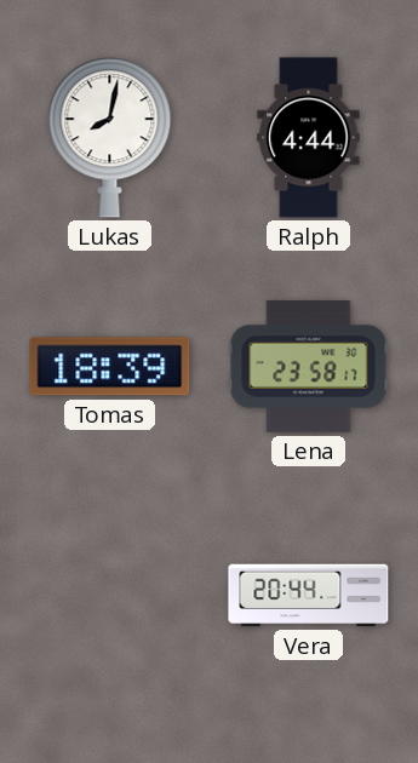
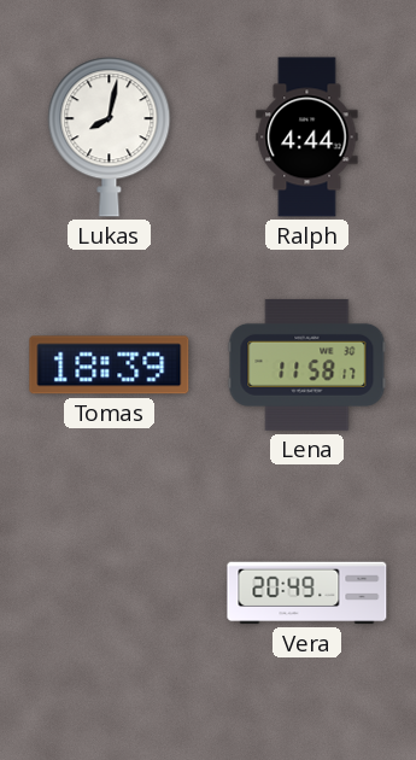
Lena: 23:58 -> 11:58 (307, 364)
Vera: 20:44 -> 20:49 (307, 594)
